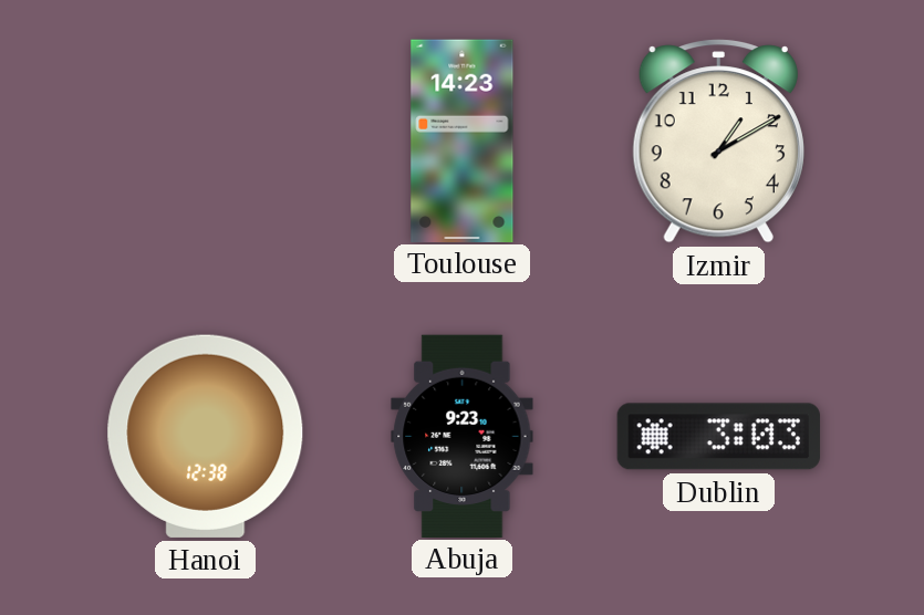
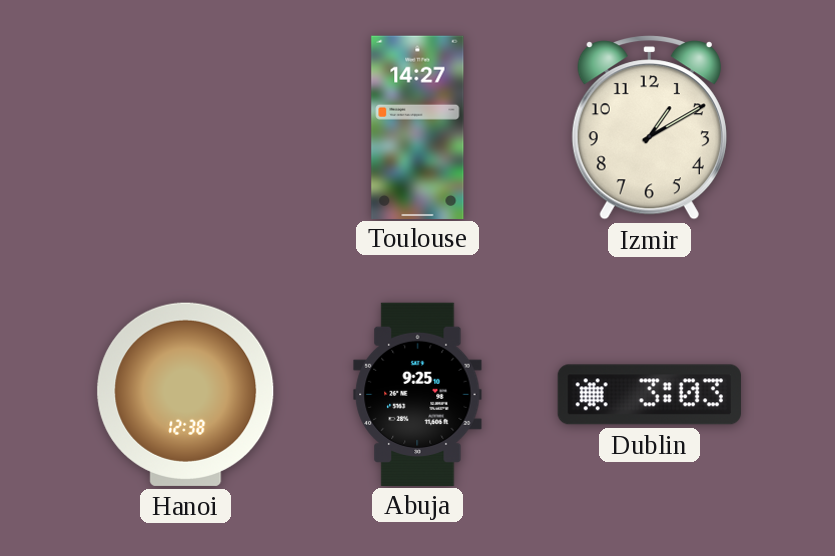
Toulouse: 14:23 -> 14:27 (418, 127)
Abuja: 9:23 -> 9:25 (418, 394)
